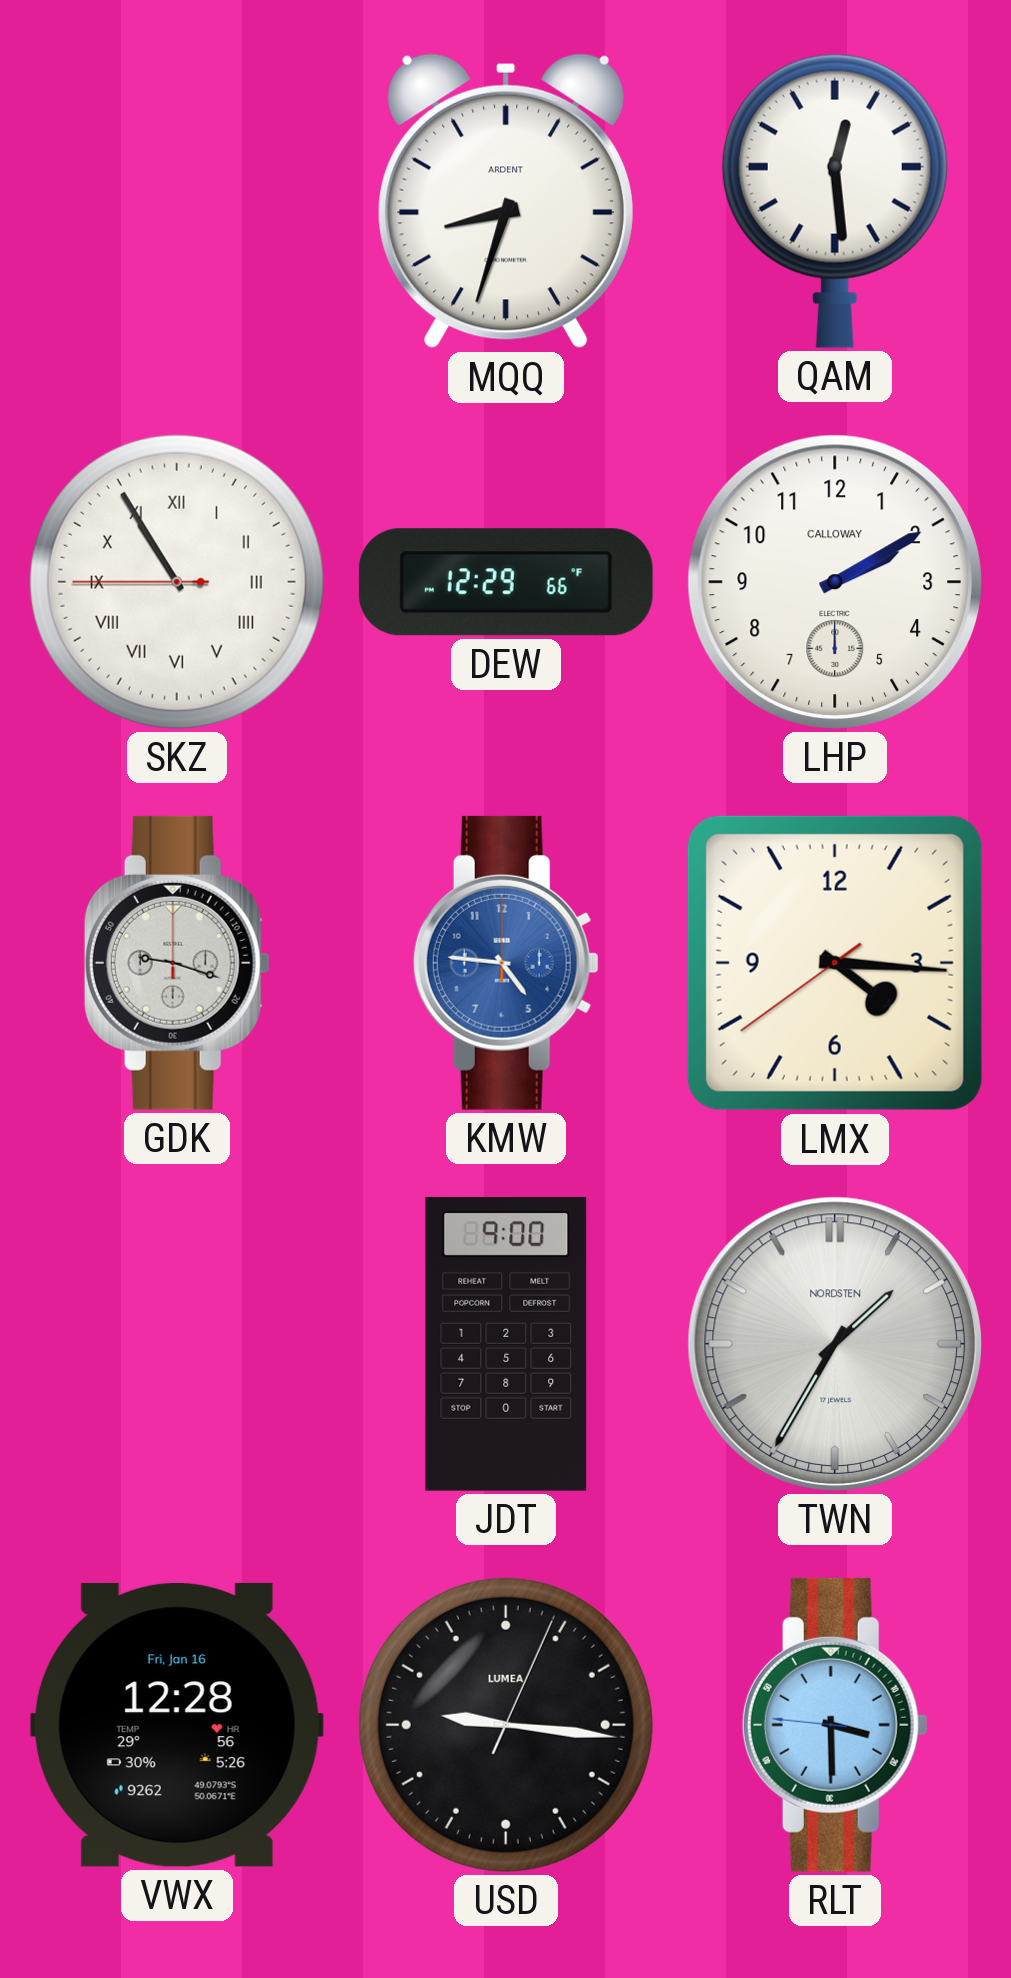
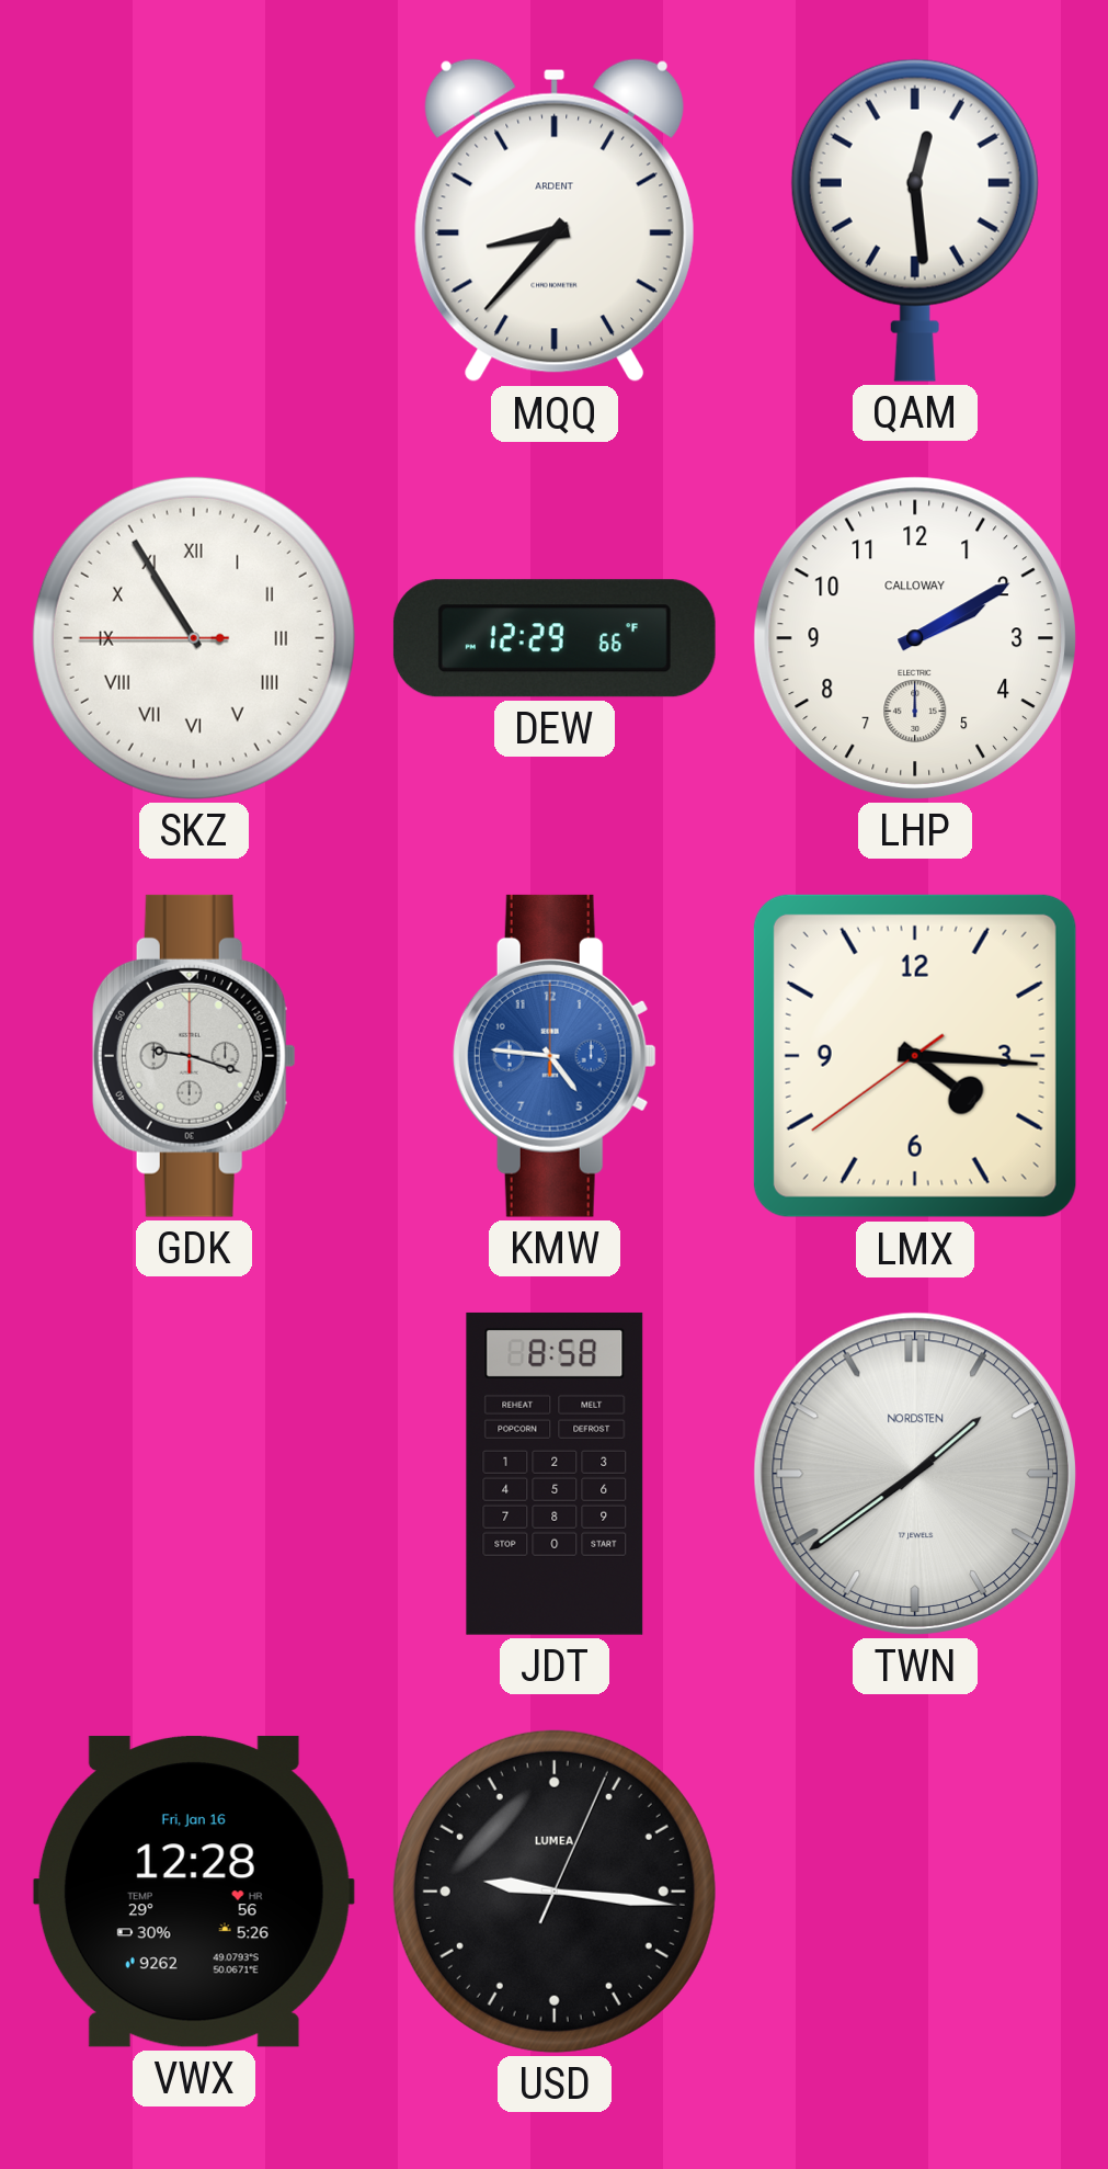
MQQ: 8:33 -> 8:37 (555, 220)
JDT: 9:00 -> 8:58 (555, 1474)
TWN: 1:35 -> 1:39 (915, 1474)
RLT: 3:29 -> none (835, 1725)
